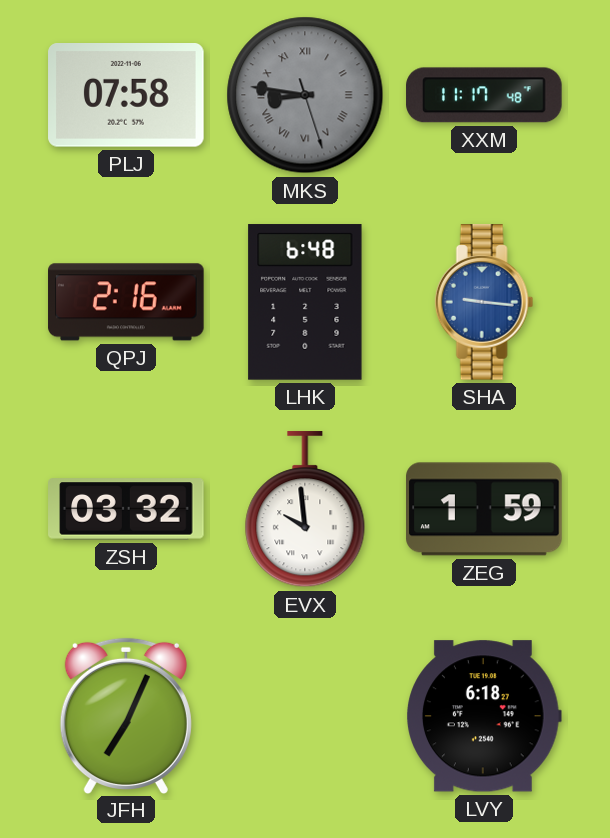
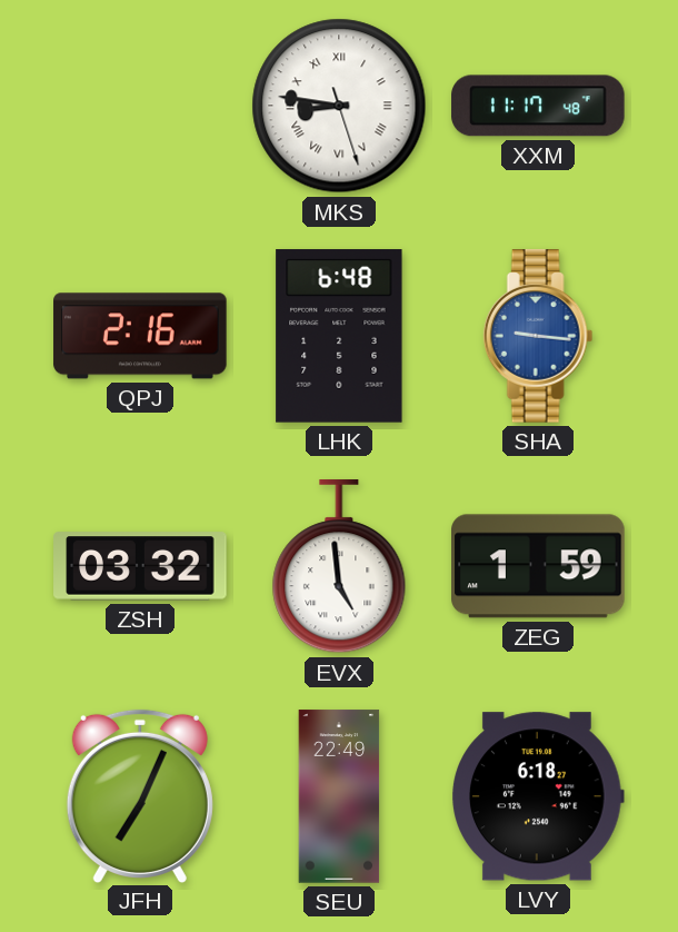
PLJ: 07:58 -> none (126, 96)
MKS dial: grey -> white (339, 106)
EVX: 9:59 -> 4:59 (339, 567)
SEU: none -> 22:49 (339, 796)
